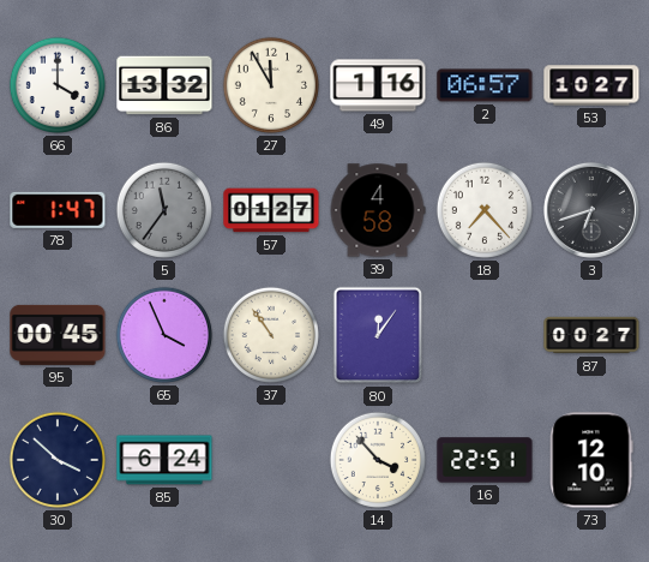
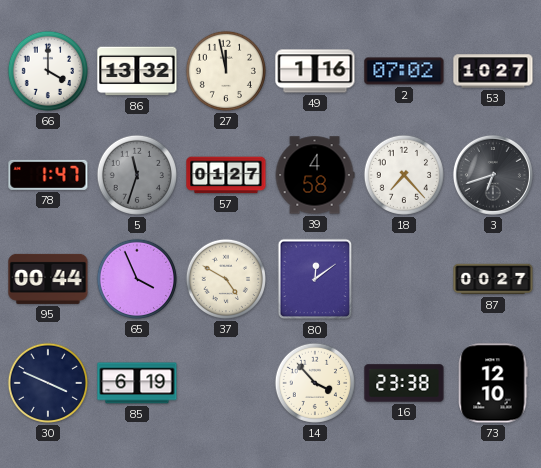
27: 11:55 -> 11:58 (226, 71)
2: 06:57 -> 07:02 (404, 71)
5: 11:36 -> 11:33 (137, 175)
95: 00:45 -> 00:44 (48, 279)
37: 10:54 -> 4:50 (226, 279)
80: 12:06 -> 12:09 (315, 279)
30: 3:52 -> 3:49 (48, 383)
85: 6:24 -> 6:19 (137, 383)
16: 22:51 -> 23:38 (404, 383)
